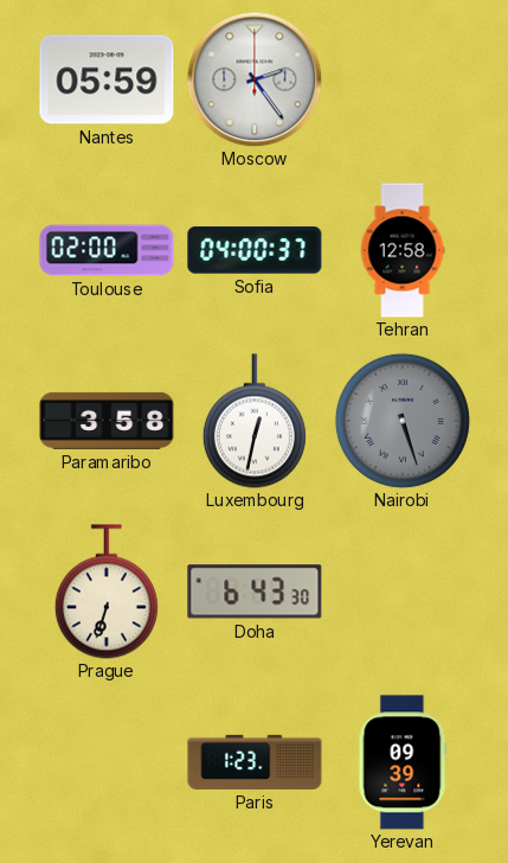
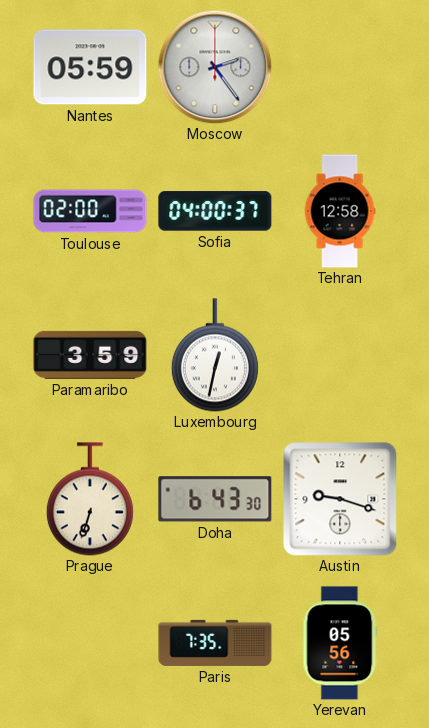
Paramaribo: 3:58 -> 3:59 (90, 355)
Nairobi: 5:27 -> none (403, 421)
Austin: none -> 9:18 (340, 499)
Paris: 1:23 -> 7:35 (215, 643)
Yerevan: 09:39 -> 05:56 (340, 643)
